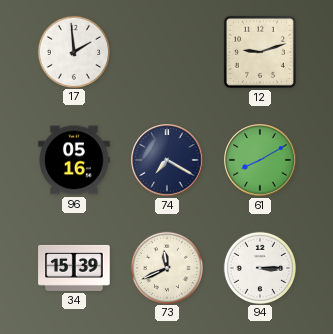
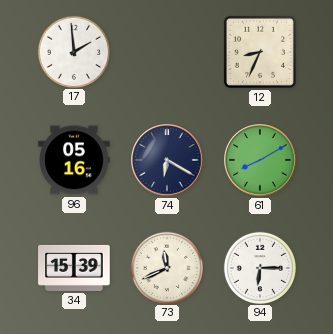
12: 9:12 -> 8:34 (260, 52)
74: 7:20 -> 6:20 (167, 160)
94: 3:15 -> 6:15 (259, 267)
